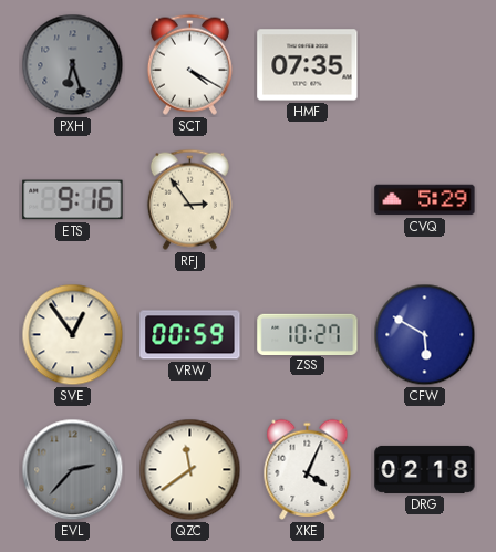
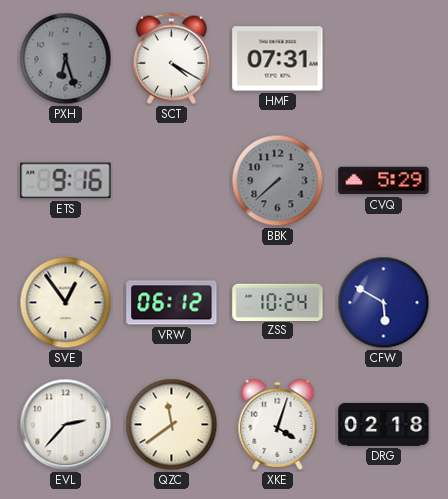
HMF: 07:35 -> 07:31 (278, 59)
RFJ: 2:54 -> none (189, 199)
BBK: none -> 7:38 (278, 181)
VRW: 00:59 -> 06:12 (172, 303)
ZSS: 10:27 -> 10:24 (278, 302)
EVL dial: grey -> white (66, 425)
XKE: 4:04 -> 4:03 (278, 424)
